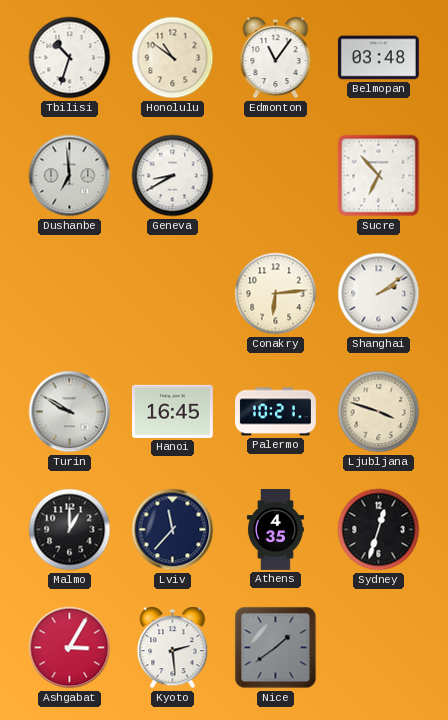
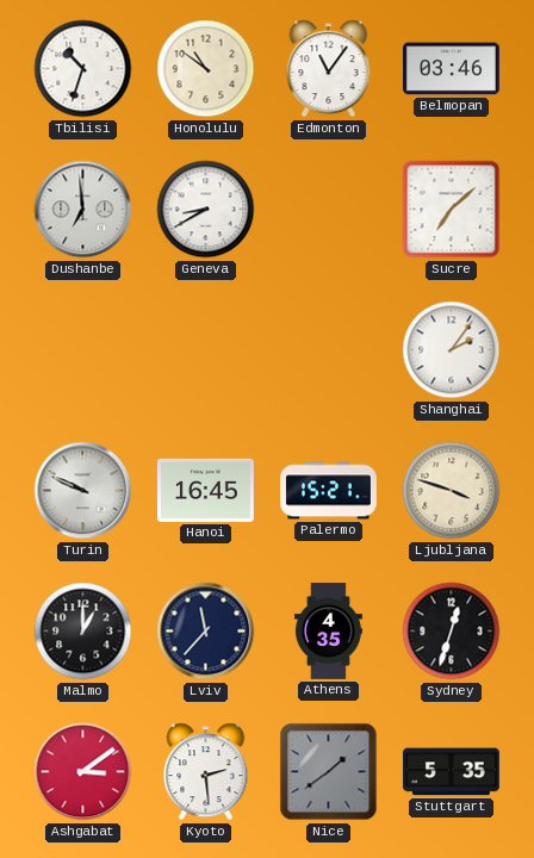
Belmopan: 03:48 -> 03:46 (451, 69)
Sucre: 6:53 -> 7:08 (452, 210)
Conakry: 6:14 -> none (276, 294)
Shanghai: 2:09 -> 2:06 (452, 350)
Turin: 9:50 -> 9:49 (83, 491)
Palermo: 10:21 -> 15:21 (329, 491)
Ashgabat: 3:05 -> 3:09 (83, 772)
Stuttgart: none -> 5:35 (451, 772)
